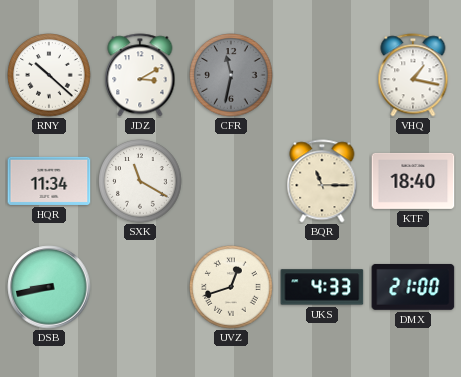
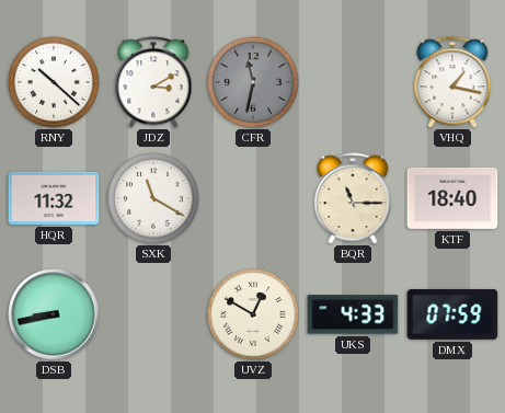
HQR: 11:34 -> 11:32 (54, 198)
UVZ: 12:42 -> 12:50 (253, 314)
DMX: 21:00 -> 07:59 (452, 314)
